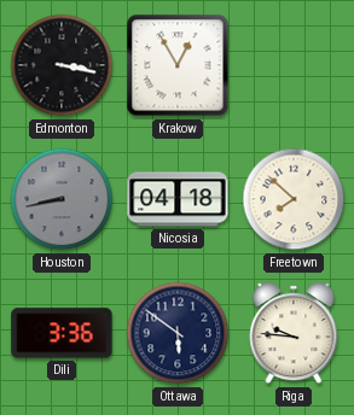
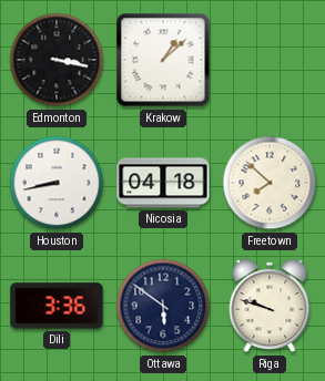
Krakow: 12:55 -> 1:08 (163, 60)
Houston dial: grey -> white (57, 183)
Riga: 9:46 -> 9:48 (270, 306)
